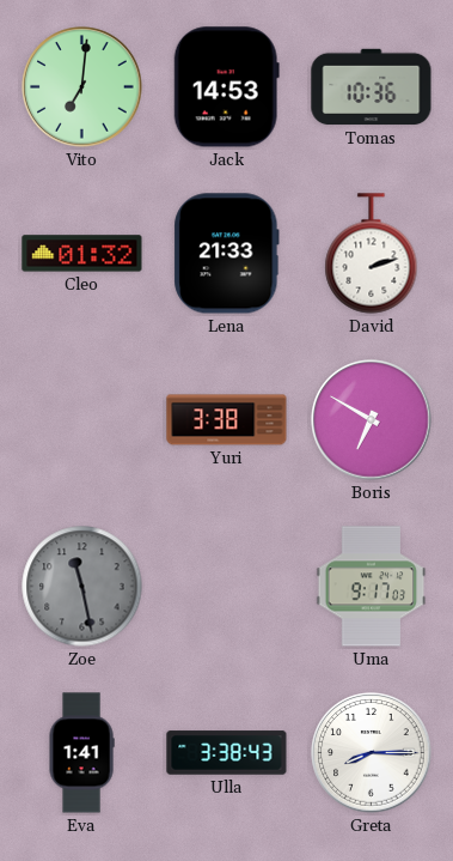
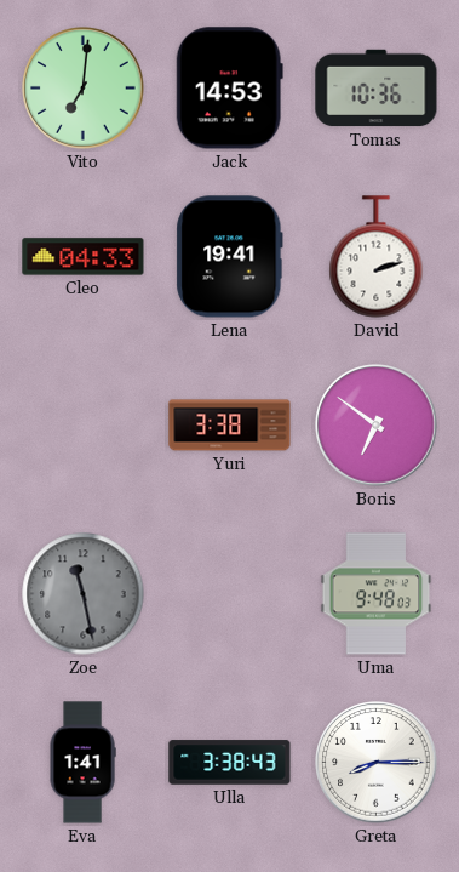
Cleo: 01:32 -> 04:33 (84, 257)
Lena: 21:33 -> 19:41 (230, 257)
Boris: 6:50 -> 6:51 (377, 426)
Uma: 9:17 -> 9:48 (377, 594)
